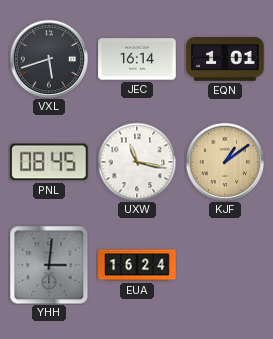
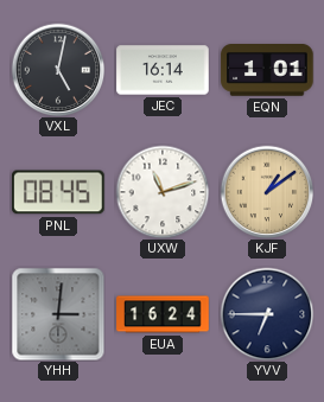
VXL: 5:42 -> 5:02 (58, 70)
UXW: 11:17 -> 11:12 (163, 192)
YVV: none -> 6:45 (267, 314)
